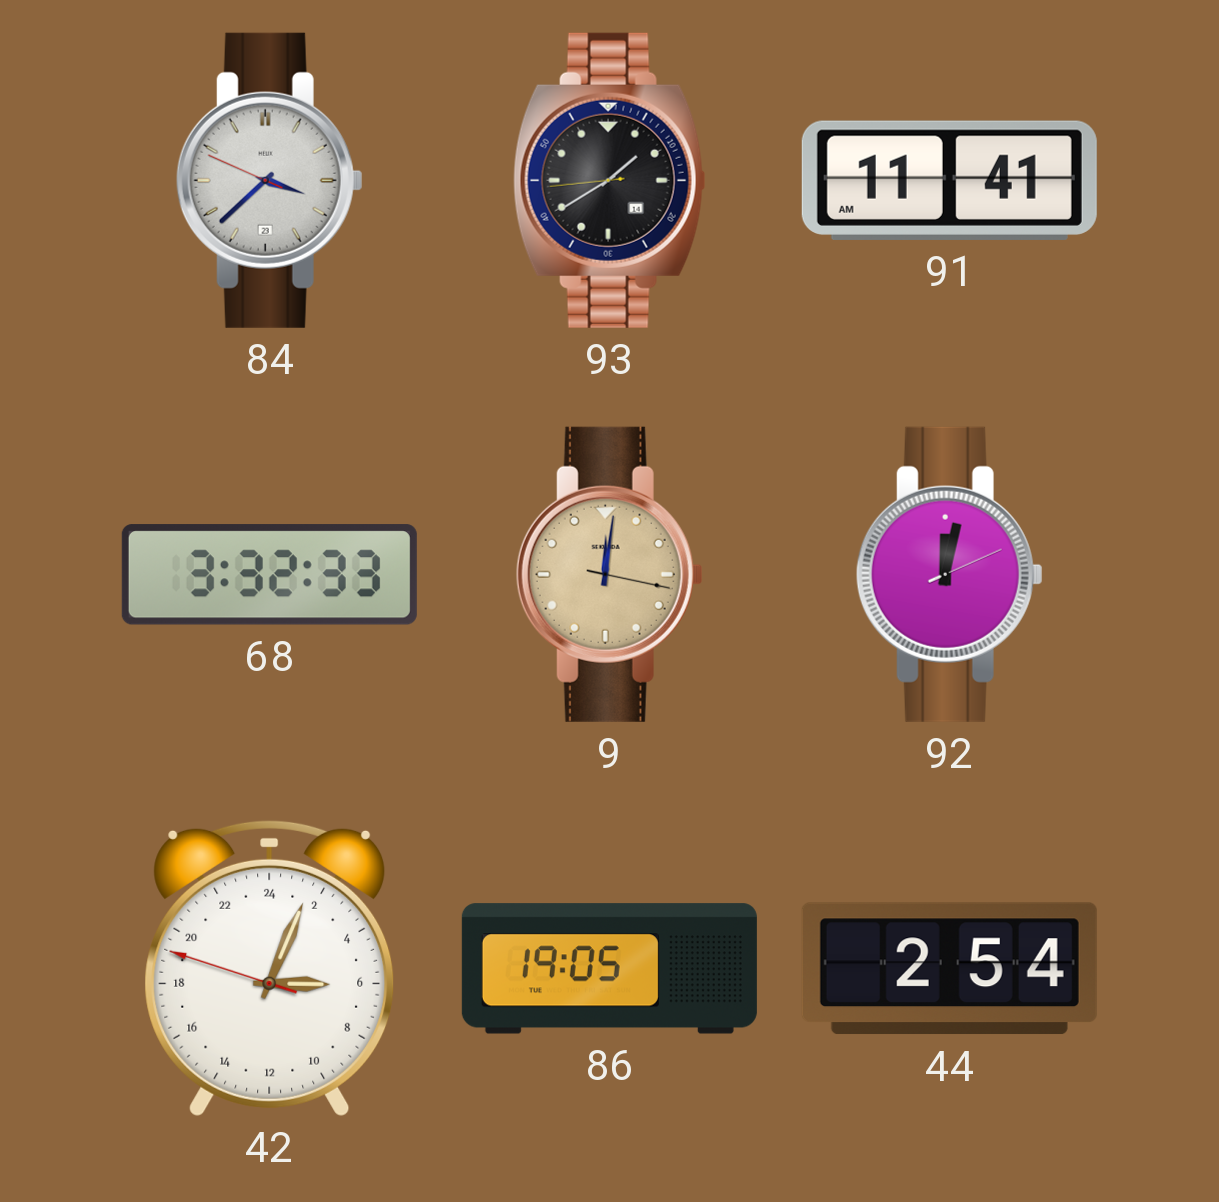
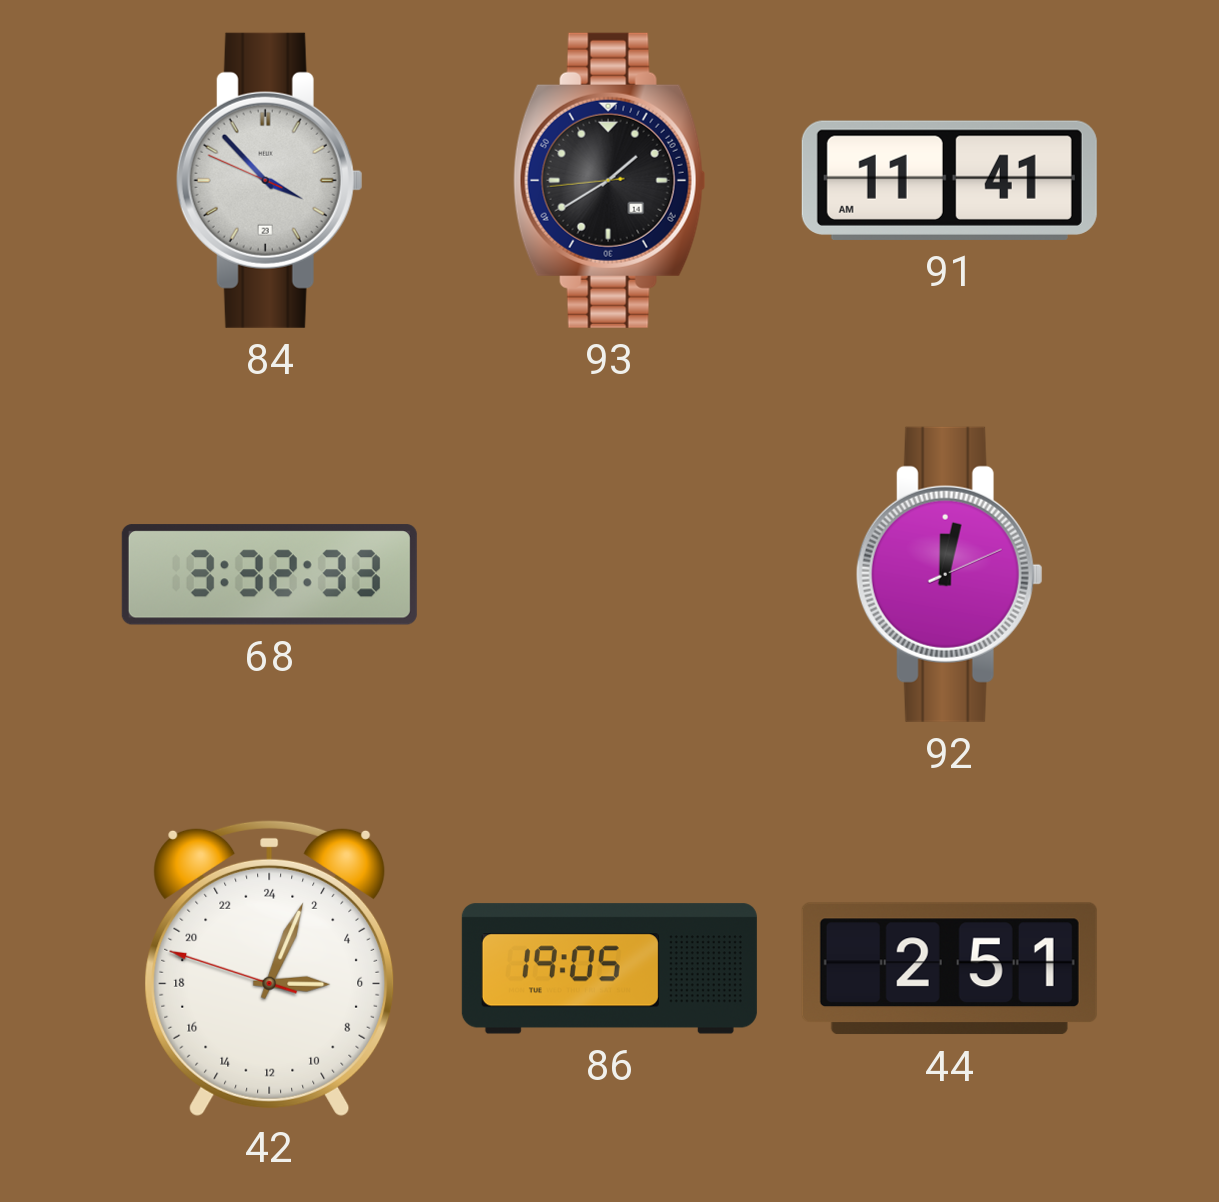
84: 3:37 -> 3:52 (269, 180)
9: 12:01 -> none (609, 574)
44: 2:54 -> 2:51 (949, 969)
